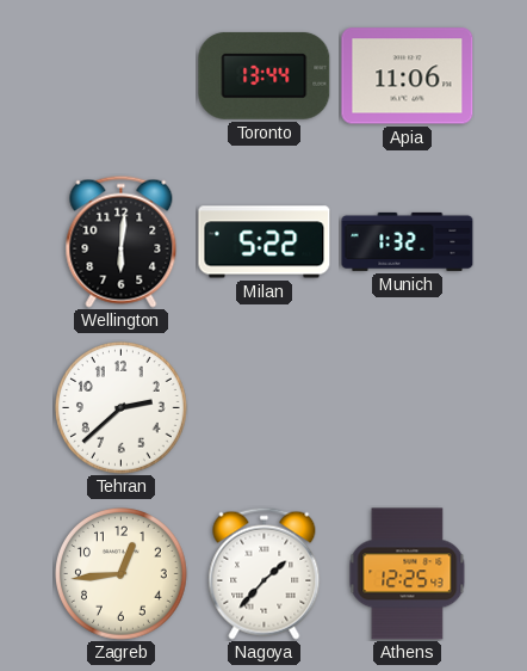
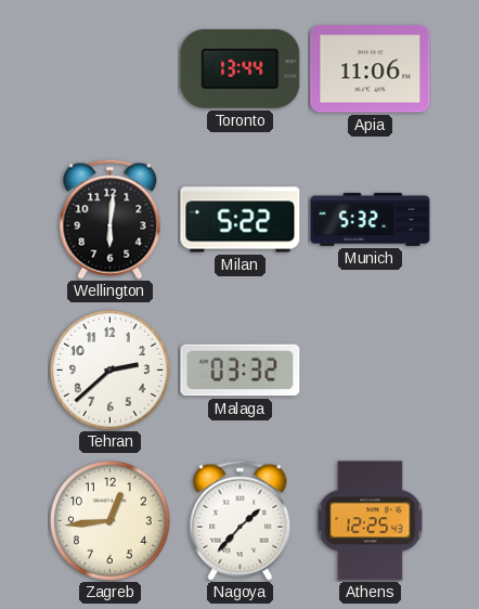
Munich: 1:32 -> 5:32 (371, 219)
Malaga: none -> 03:32 (241, 371)
